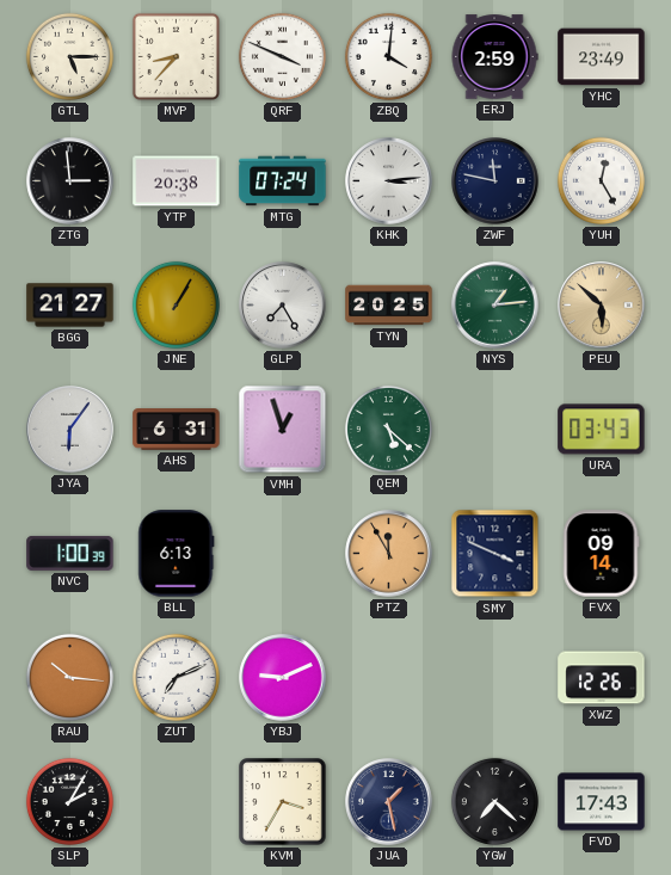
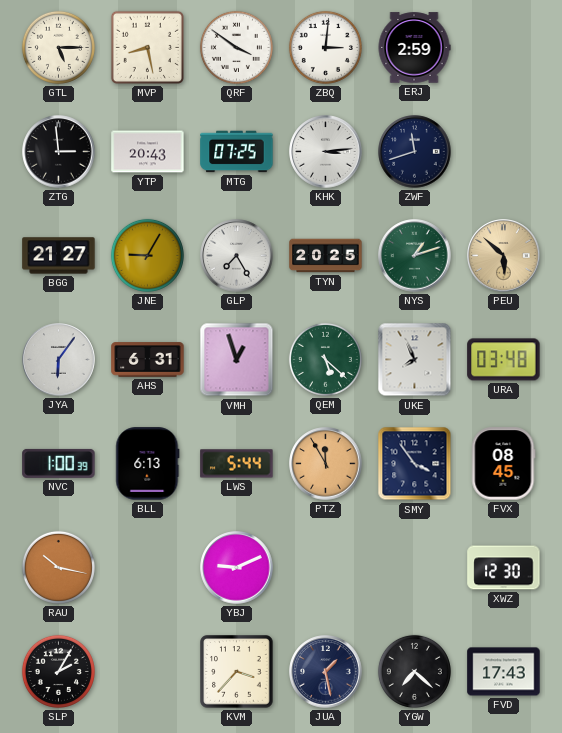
MVP: 8:37 -> 8:28 (147, 47)
QRF: 3:49 -> 3:51 (236, 47)
ZBQ: 4:01 -> 3:01 (325, 47)
YHC: 23:49 -> none (602, 57)
YTP: 20:38 -> 20:43 (148, 152)
MTG: 07:24 -> 07:25 (237, 152)
ZWF: 11:47 -> 11:42 (415, 152)
YUH: 12:25 -> none (601, 180)
JNE: 1:05 -> 9:05 (147, 255)
NYS: 1:14 -> 1:12 (415, 256)
UKE: none -> 7:56 (415, 360)
URA: 03:43 -> 03:48 (504, 360)
LWS: none -> 5:44 (237, 464)
SMY: 3:49 -> 3:54 (415, 464)
FVX: 09:14 -> 08:45 (504, 464)
RAU: 10:16 -> 10:17 (58, 567)
ZUT: 7:11 -> none (176, 677)
XWZ: 12:26 -> 12:30 (504, 568)
KVM: 3:35 -> 3:37 (237, 672)
